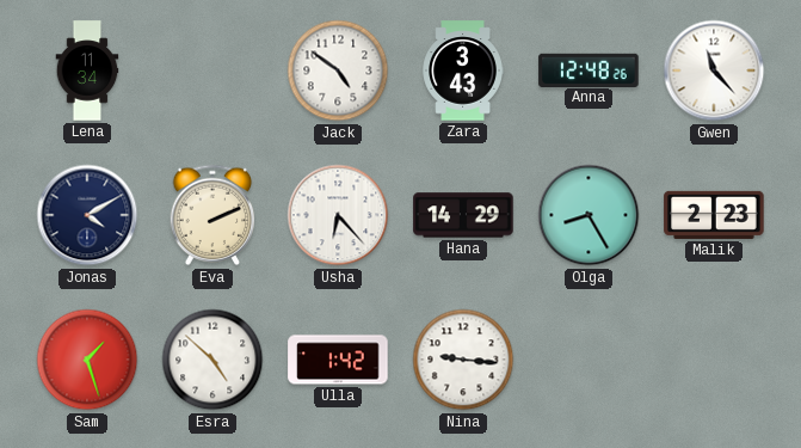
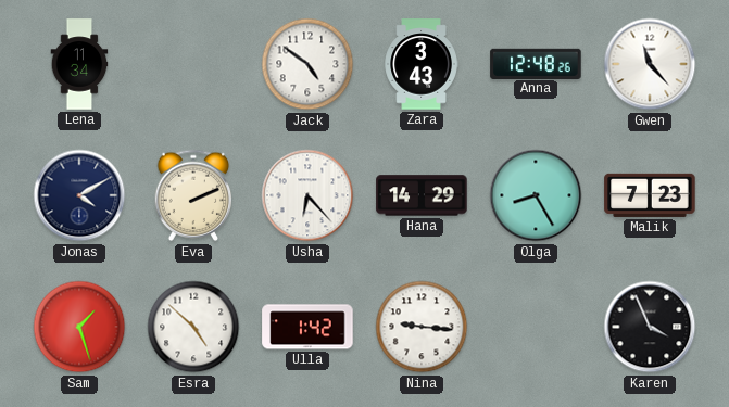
Malik: 2:23 -> 7:23 (650, 195)
Karen: none -> 3:56 (650, 327)
